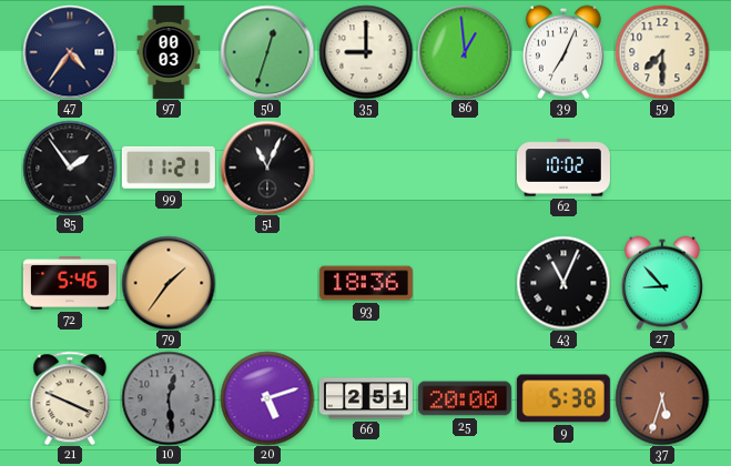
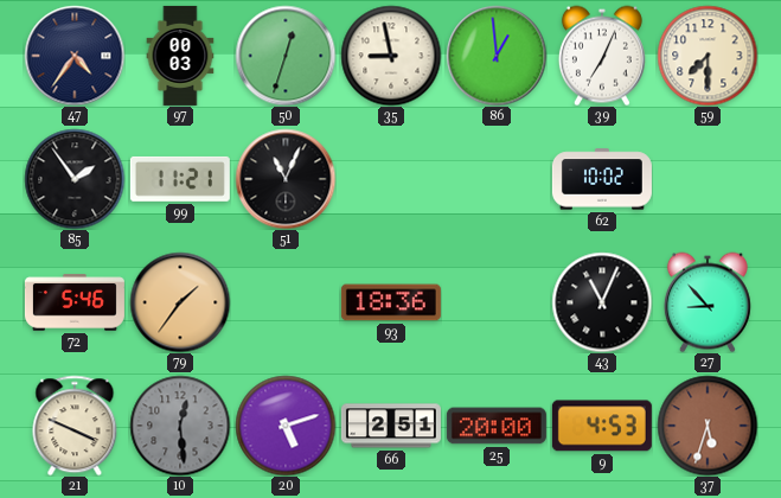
35: 9:00 -> 8:58 (391, 56)
9: 5:38 -> 4:53 (602, 426)
